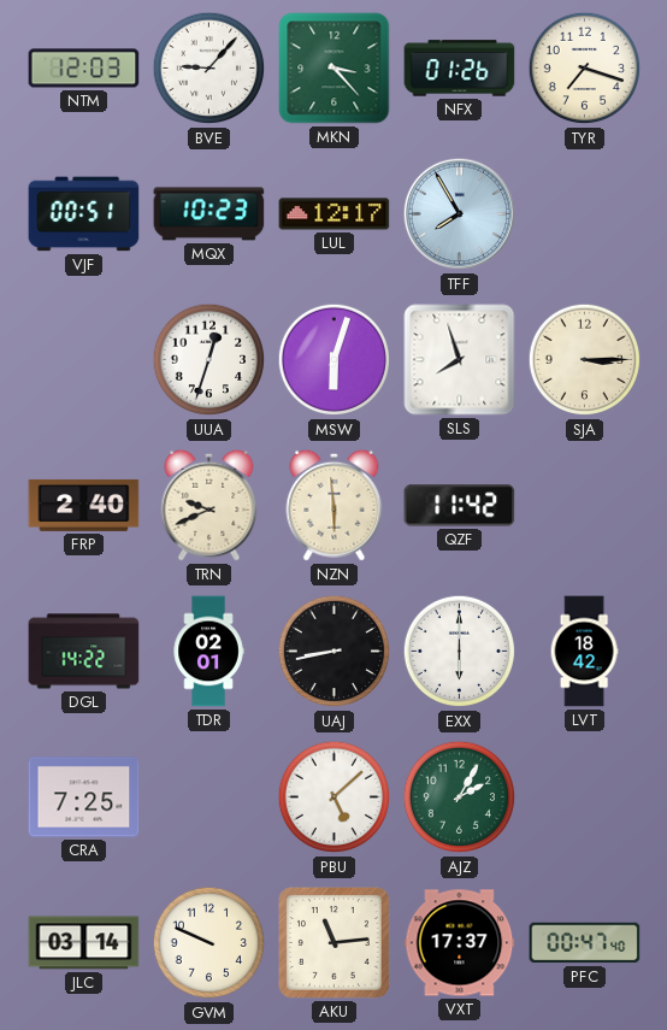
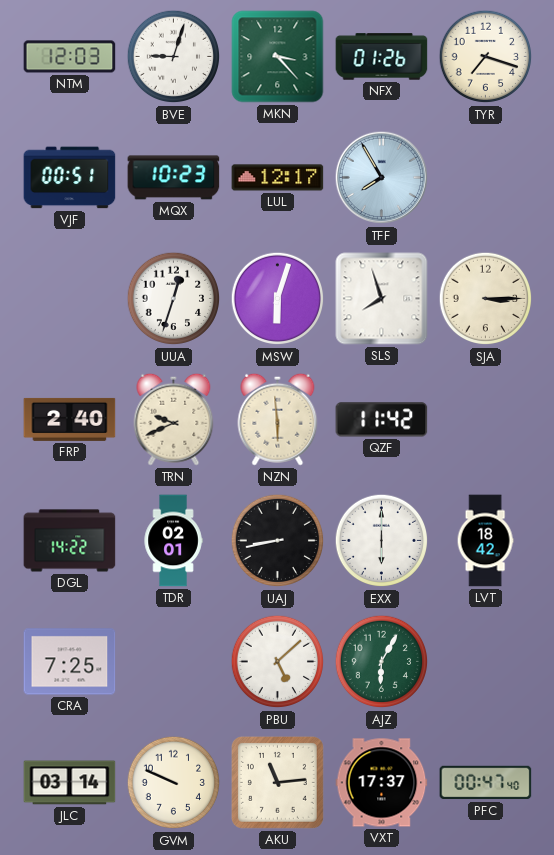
BVE: 9:07 -> 9:03 (174, 57)
AJZ: 2:05 -> 6:05 (382, 662)
